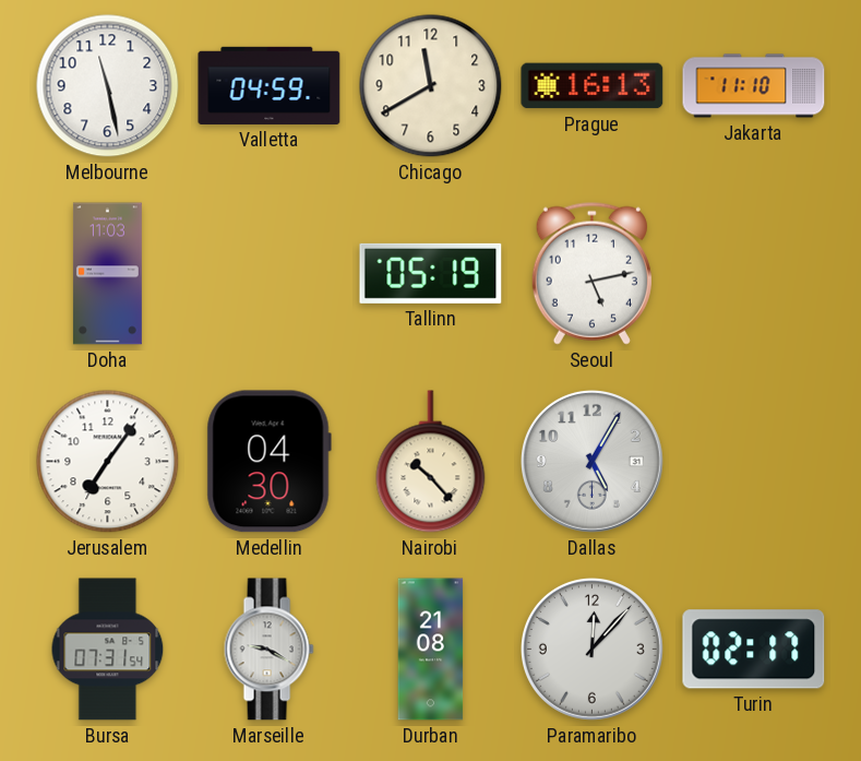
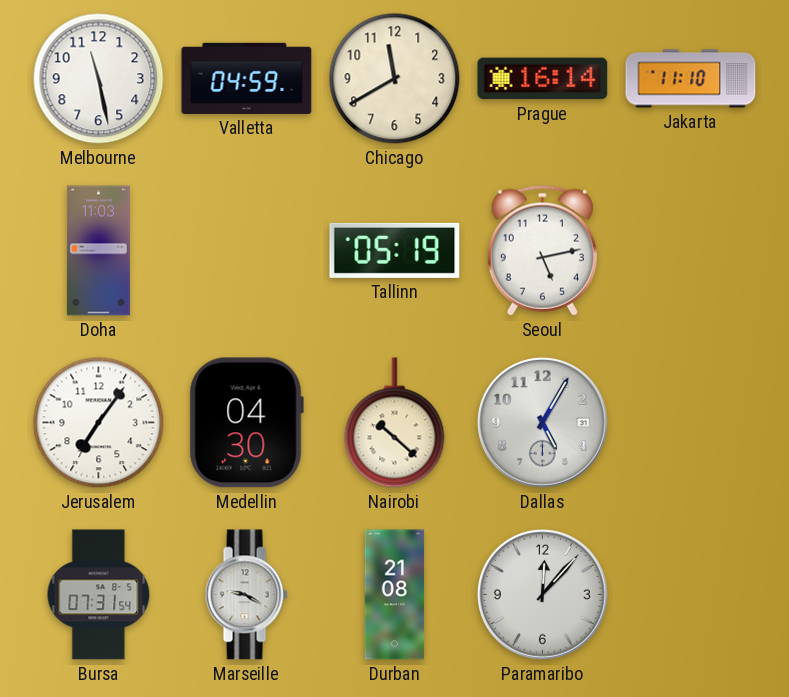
Prague: 16:13 -> 16:14 (543, 79)
Nairobi: 10:23 -> 10:22 (395, 423)
Turin: 02:17 -> none (754, 650)
